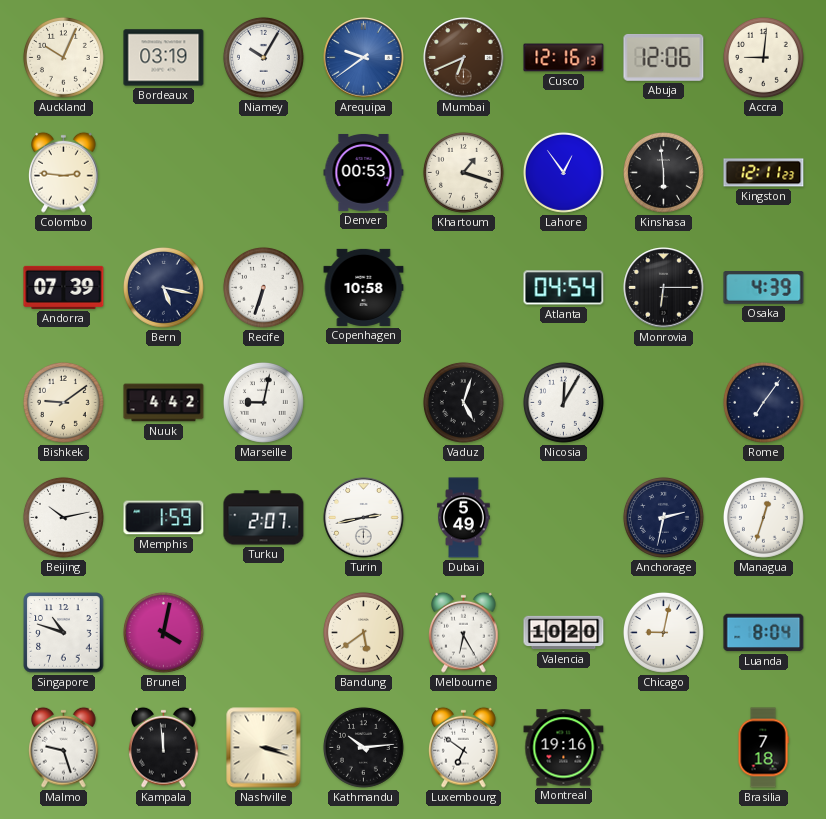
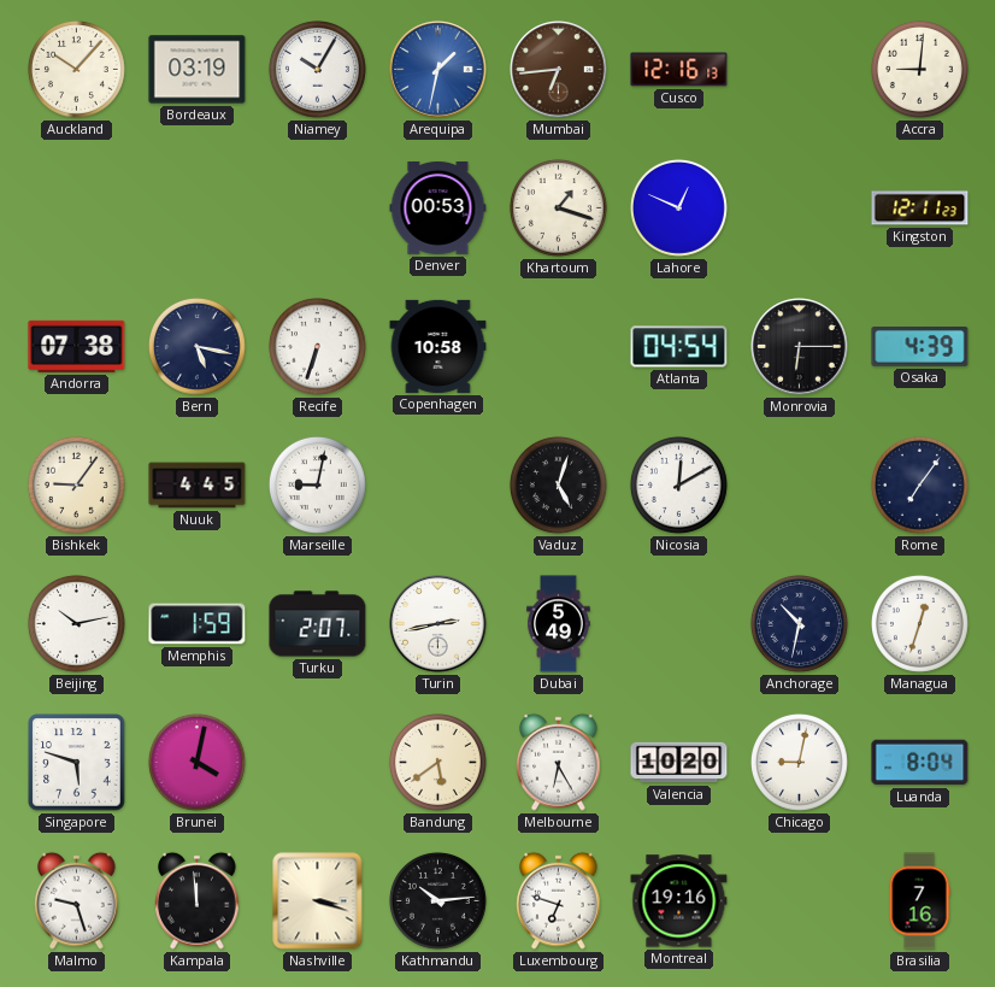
Auckland: 10:04 -> 10:07 (76, 69)
Arequipa: 9:39 -> 1:32 (438, 70)
Mumbai: 6:41 -> 6:44 (559, 70)
Abuja: 12:06 -> none (664, 57)
Colombo: 2:46 -> none (64, 172)
Lahore: 12:54 -> 12:49 (678, 207)
Kinshasa: 5:59 -> none (663, 172)
Andorra: 07:39 -> 07:38 (77, 346)
Bishkek: 9:09 -> 9:06 (76, 484)
Nuuk: 4:42 -> 4:45 (198, 486)
Nicosia: 12:05 -> 12:10 (678, 484)
Anchorage: 2:32 -> 10:32 (799, 623)
Singapore: 10:48 -> 5:48 (77, 763)
Luxembourg: 6:51 -> 6:48 (559, 900)
Brasilia: 7:18 -> 7:16 (919, 901)
